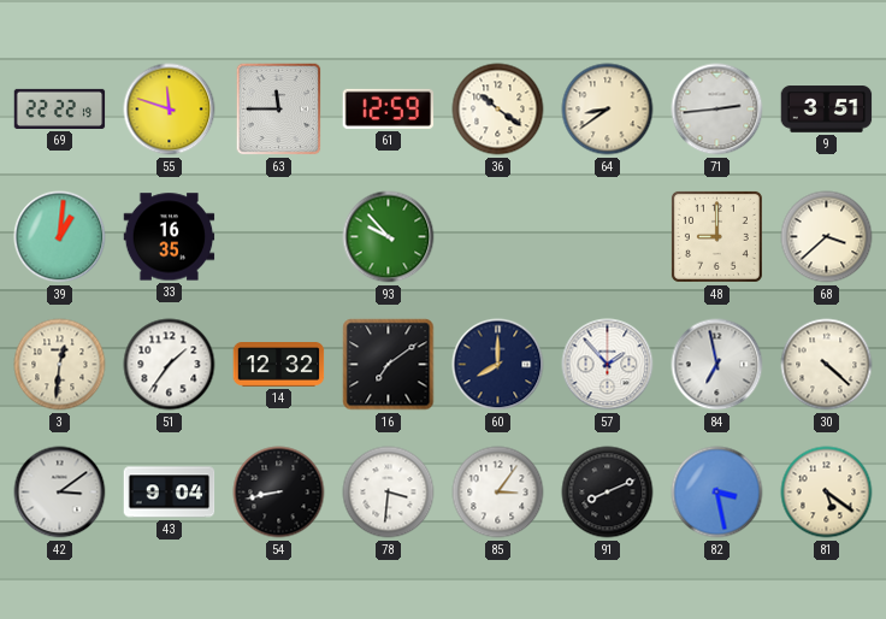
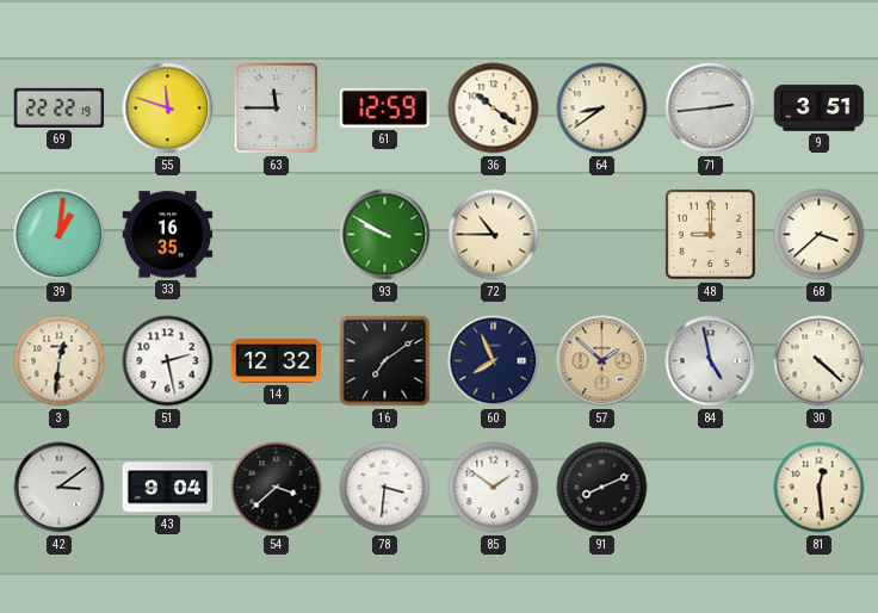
93: 9:53 -> 9:50 (385, 235)
72: none -> 10:45 (494, 235)
51: 1:36 -> 2:28 (168, 361)
60: 8:00 -> 7:56 (494, 361)
57: 1:53 -> 1:52 (602, 361)
57 dial: white -> champagne (602, 361)
84: 6:58 -> 4:58 (711, 361)
54: 8:43 -> 3:38 (277, 488)
85: 3:06 -> 1:51 (494, 488)
82: 3:28 -> none (717, 493)
81: 5:21 -> 12:29 (820, 488)
